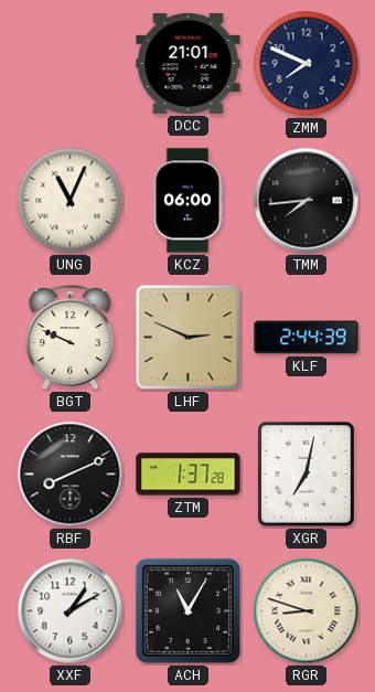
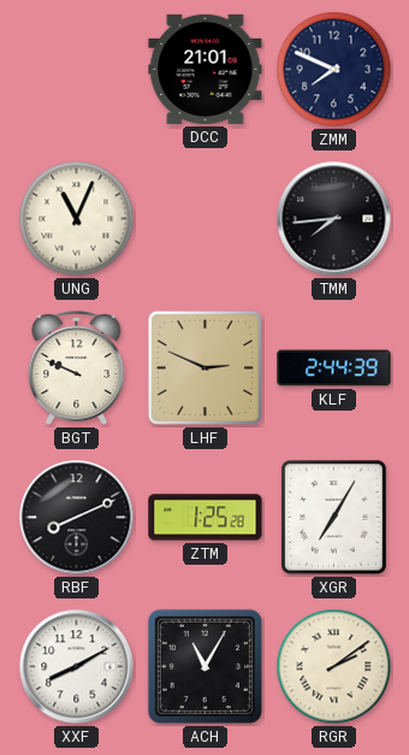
KCZ: 06:00 -> none (187, 201)
ZTM: 1:37 -> 1:25 (206, 518)
XGR: 7:02 -> 7:05 (334, 518)
XXF: 1:10 -> 8:10 (77, 667)
RGR: 8:48 -> 2:09 (334, 667)
